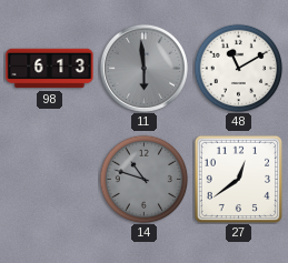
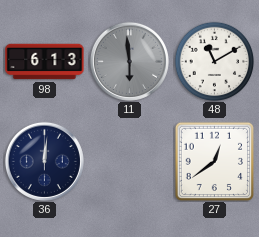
36: none -> 12:01 (44, 161)
14: 10:48 -> none (143, 179)
